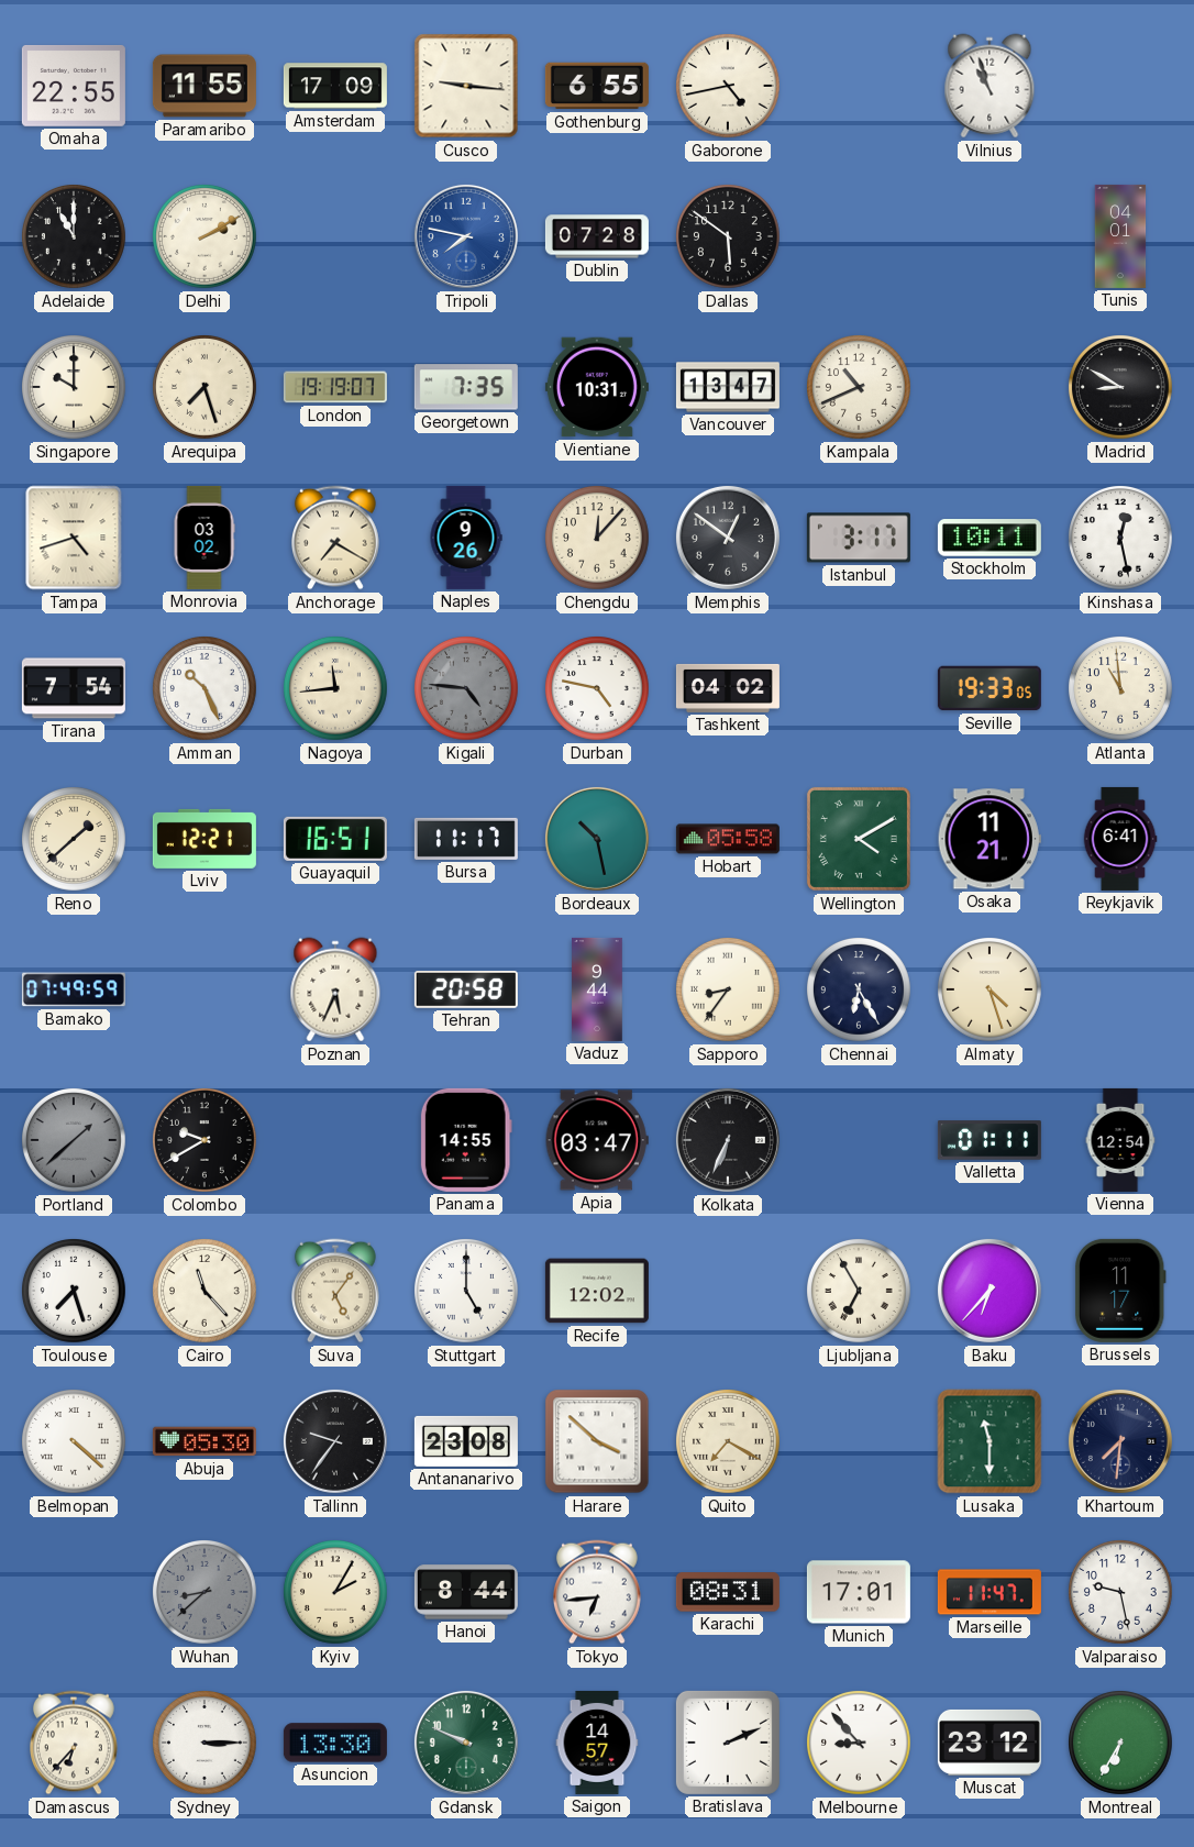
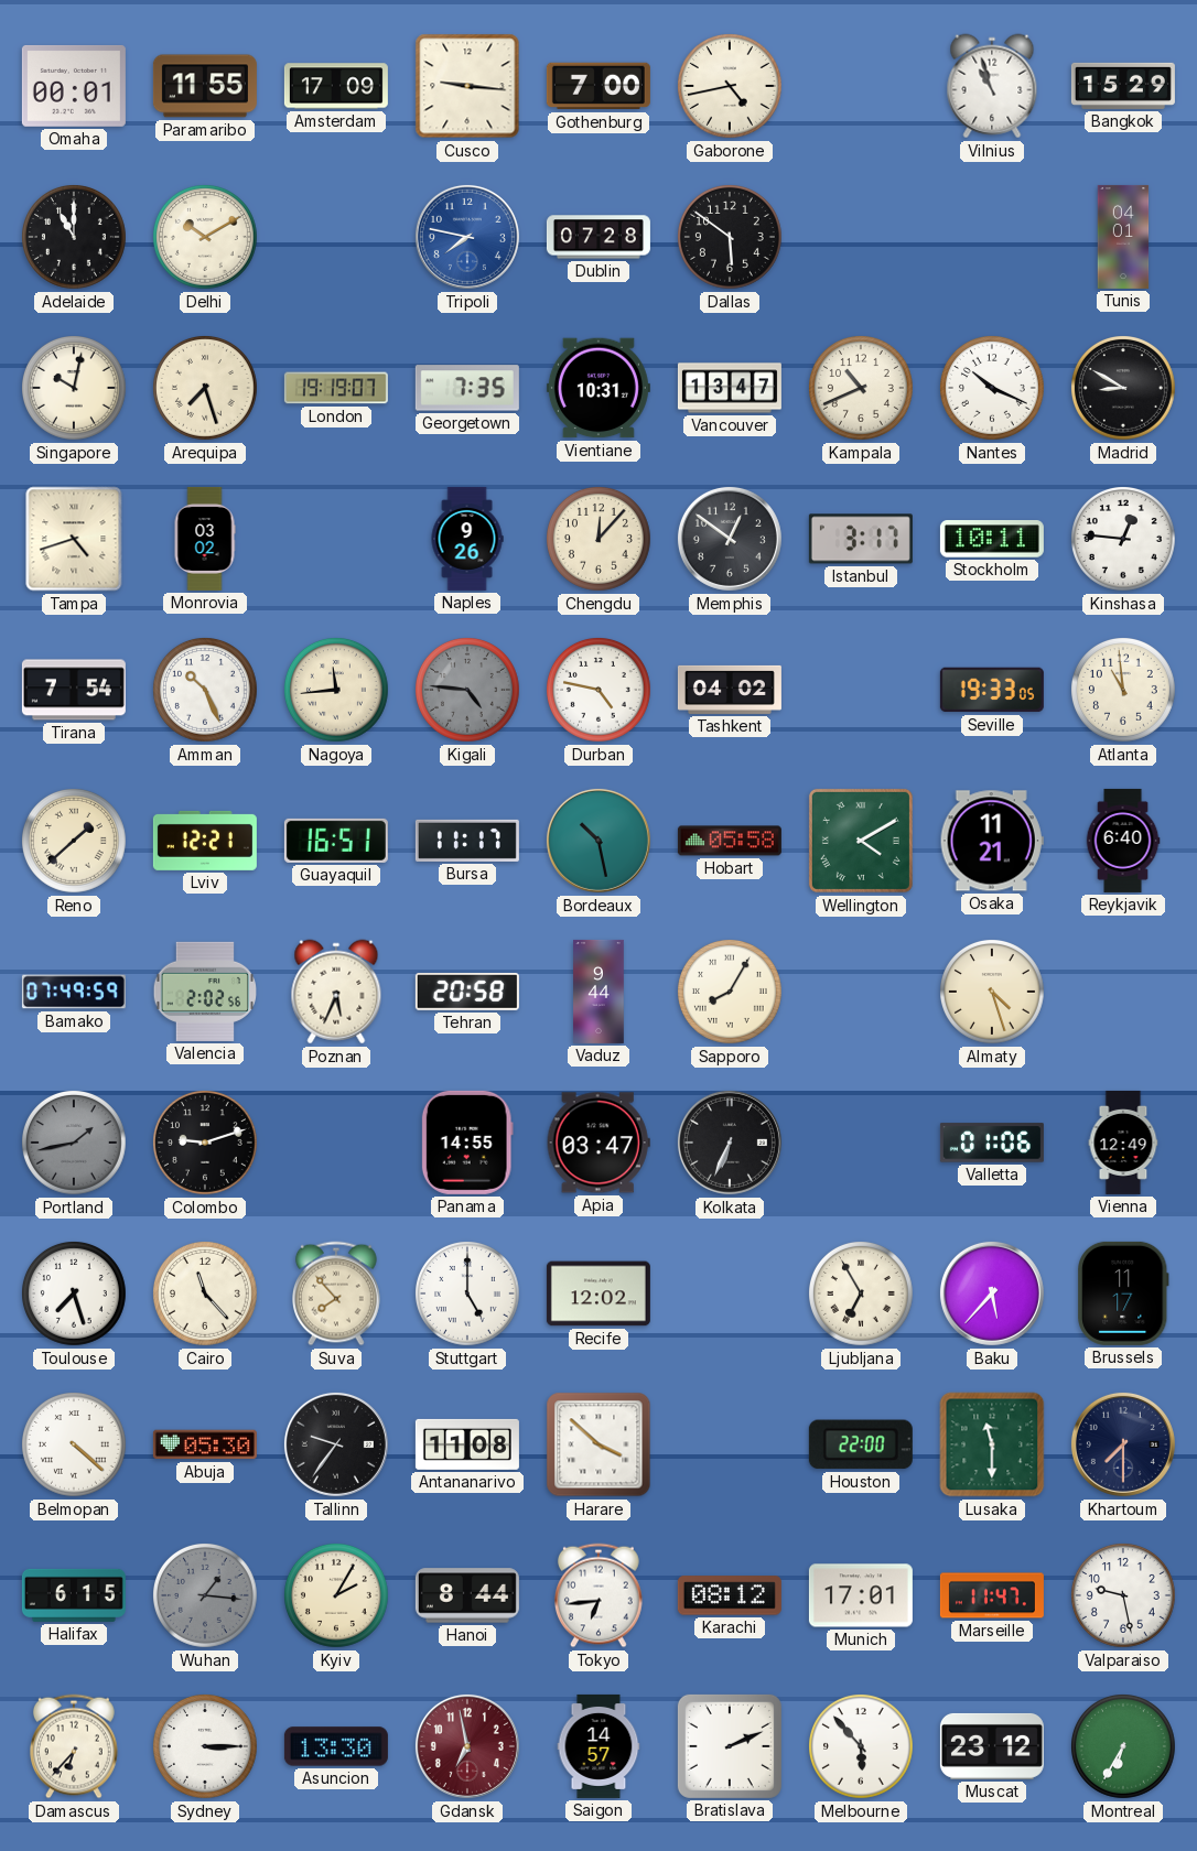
Omaha: 22:55 -> 00:01 (74, 86)
Gothenburg: 6:55 -> 7:00 (598, 86)
Bangkok: none -> 15:29 (1123, 86)
Delhi: 2:10 -> 10:10 (206, 238)
Singapore: 10:00 -> 10:02 (75, 389)
Nantes: none -> 10:19 (993, 389)
Anchorage: 7:20 -> none (336, 538)
Kinshasa: 12:28 -> 12:46 (1124, 540)
Reykjavik: 6:41 -> 6:40 (1123, 841)
Valencia: none -> 2:02 (204, 992)
Sapporo: 8:36 -> 8:05 (731, 993)
Chennai: 6:25 -> none (860, 991)
Portland: 1:38 -> 1:43 (75, 1144)
Colombo: 9:40 -> 9:12 (206, 1144)
Valletta: 01:11 -> 01:06 (992, 1143)
Vienna: 12:54 -> 12:49 (1123, 1143)
Suva: 5:06 -> 7:53 (337, 1293)
Baku: 6:37 -> 5:37 (992, 1293)
Antananarivo: 23:08 -> 11:08 (467, 1444)
Quito: 7:20 -> none (729, 1442)
Houston: none -> 22:00 (861, 1444)
Khartoum: 7:31 -> 7:30 (1123, 1444)
Halifax: none -> 6:15 (74, 1595)
Wuhan: 8:38 -> 1:16 (206, 1596)
Karachi: 08:31 -> 08:12 (730, 1595)
Gdansk: 9:49 -> 6:58 (467, 1746)
Gdansk dial: green -> burgundy (467, 1746)
Melbourne: 8:53 -> 5:53 (862, 1747)
